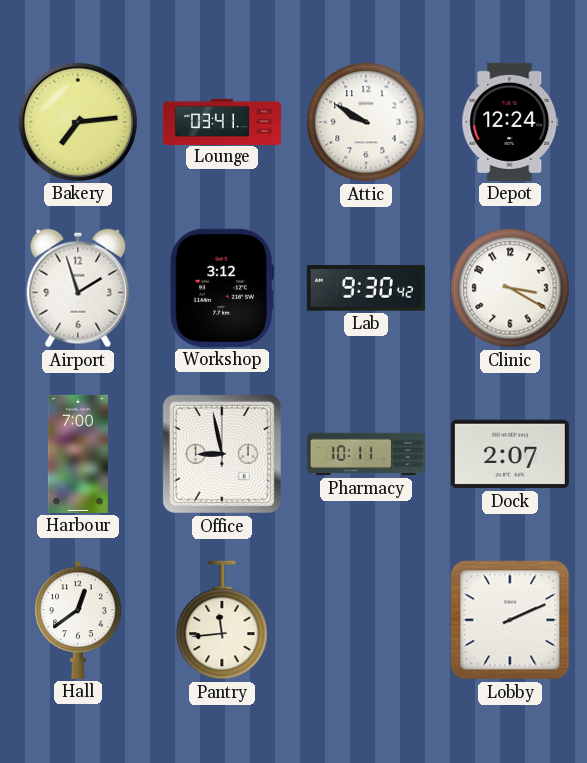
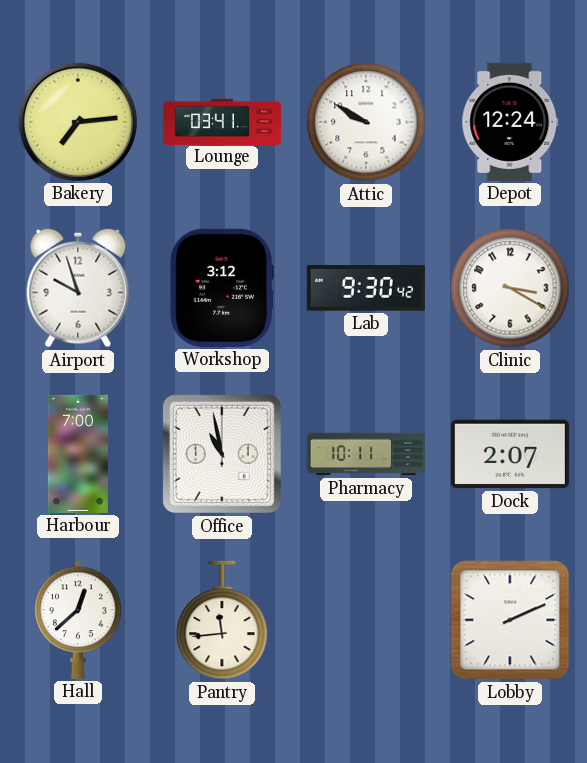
Airport: 1:57 -> 9:57 (78, 288)
Office: 8:58 -> 10:58 (222, 454)
Hall: 12:39 -> 12:38 (78, 620)
